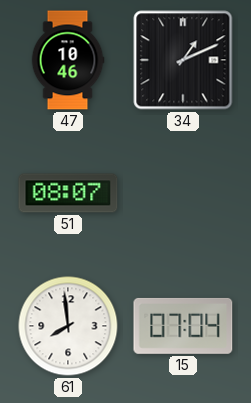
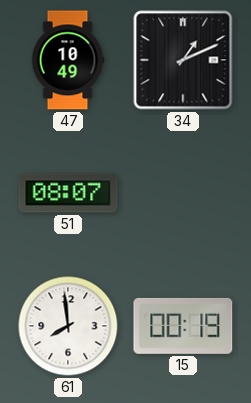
47: 10:46 -> 10:49 (68, 60)
15: 07:04 -> 00:19 (183, 326)
